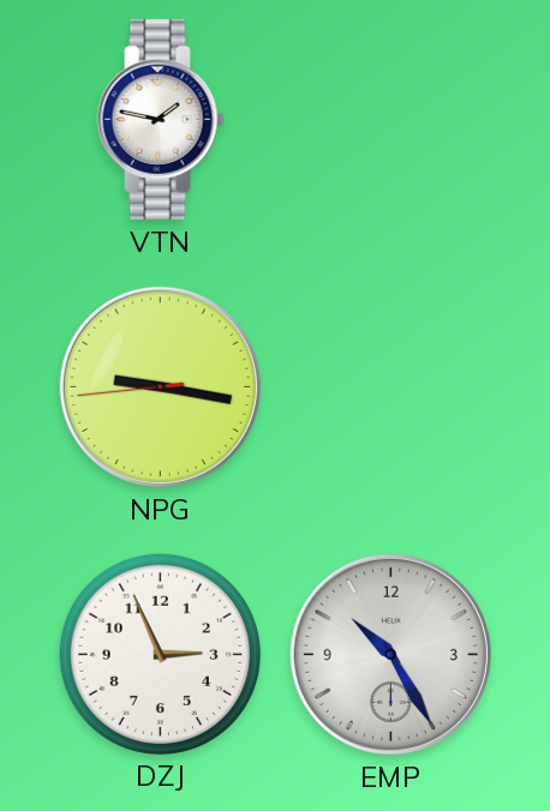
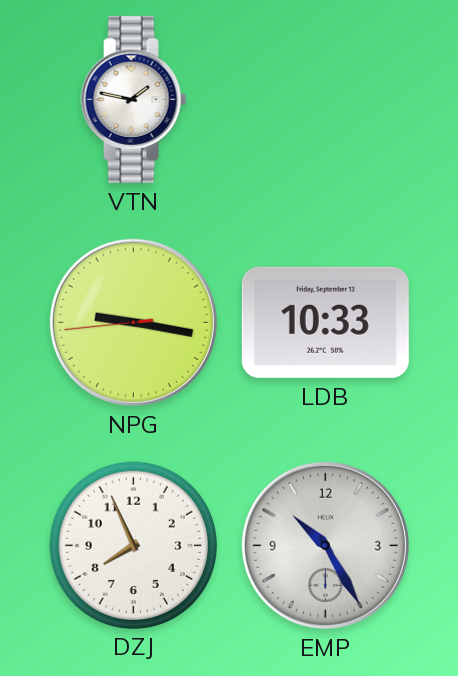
LDB: none -> 10:33 (325, 322)
DZJ: 2:56 -> 7:56 (133, 545)
